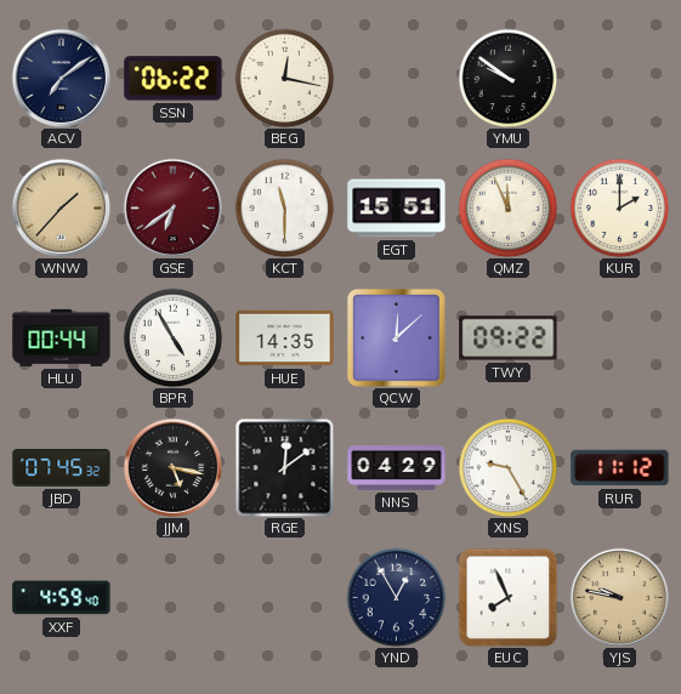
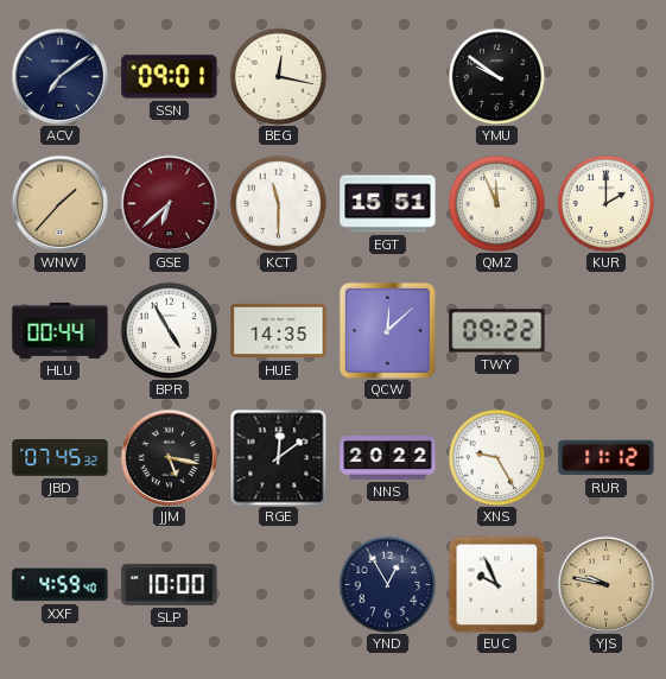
SSN: 06:22 -> 09:01 (170, 77)
GSE: 6:39 -> 6:38 (169, 203)
NNS: 04:29 -> 20:22 (388, 458)
SLP: none -> 10:00 (170, 584)
EUC: 7:56 -> 9:56 (496, 584)
